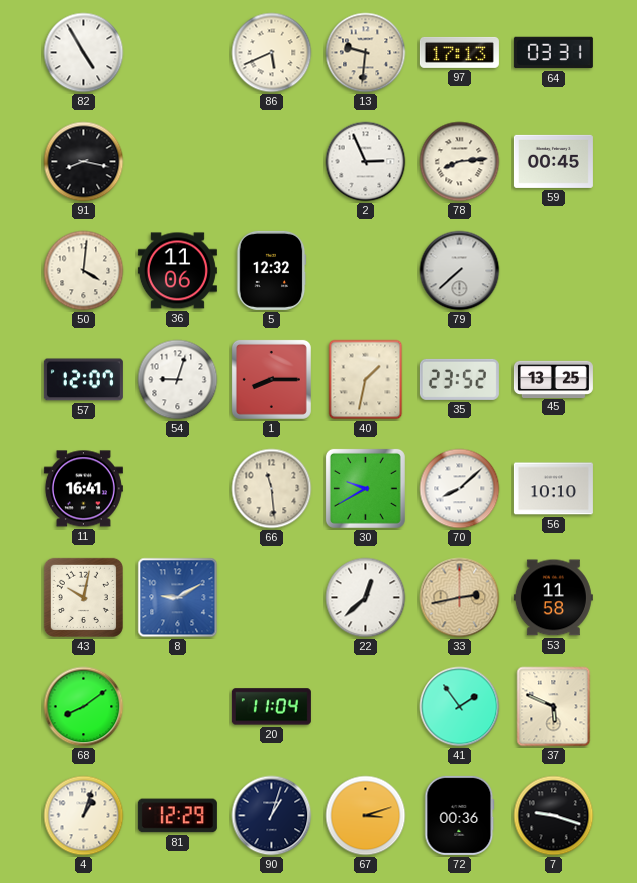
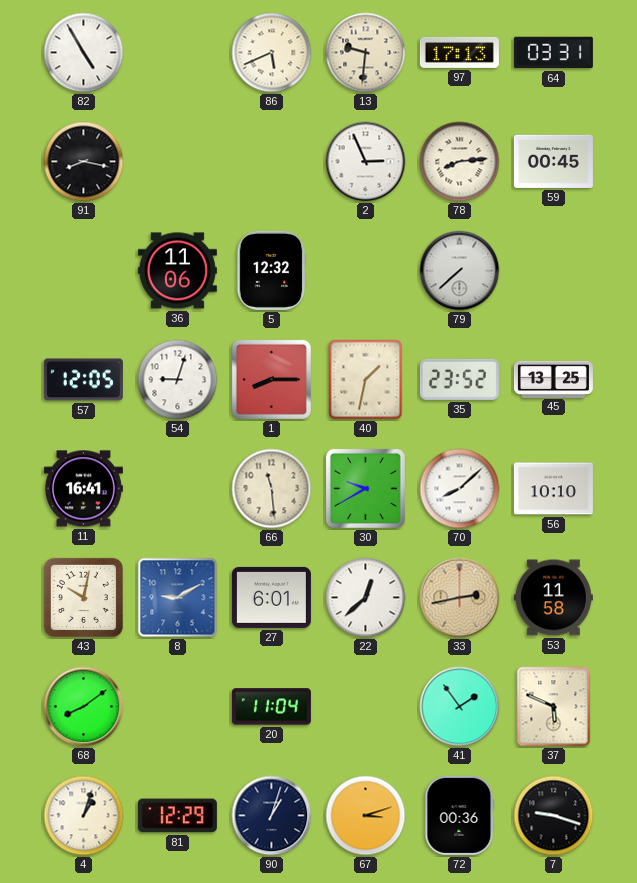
50: 4:01 -> none (84, 271)
57: 12:07 -> 12:05 (83, 380)
27: none -> 6:01 (271, 597)
